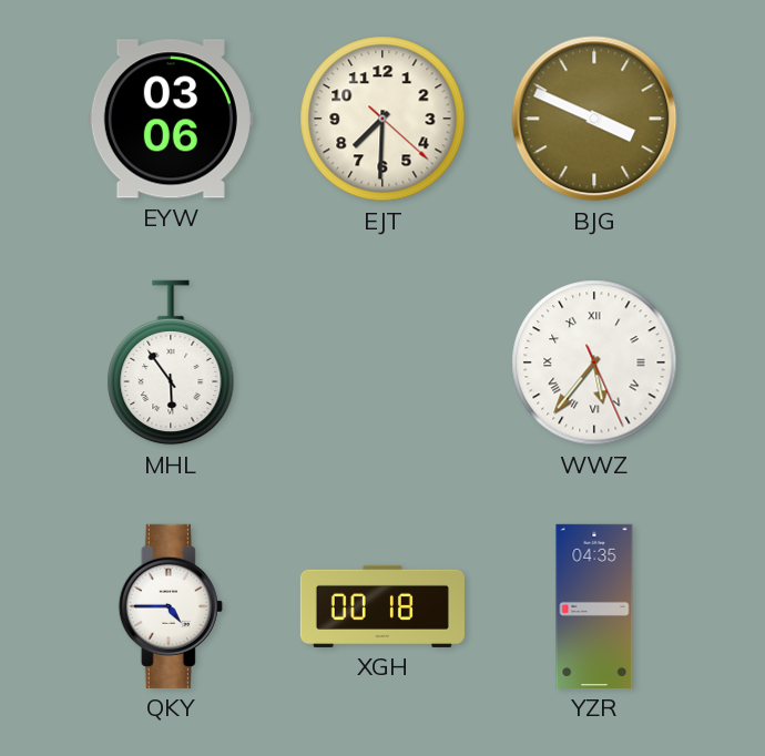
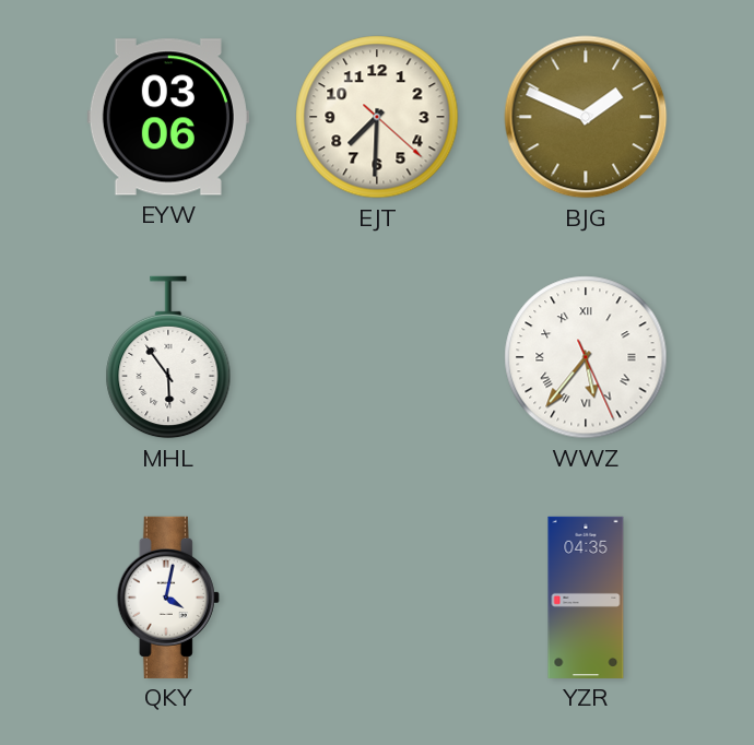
BJG: 3:49 -> 1:49 (586, 117)
QKY: 4:45 -> 4:02 (168, 598)
XGH: 00:18 -> none (382, 606)
